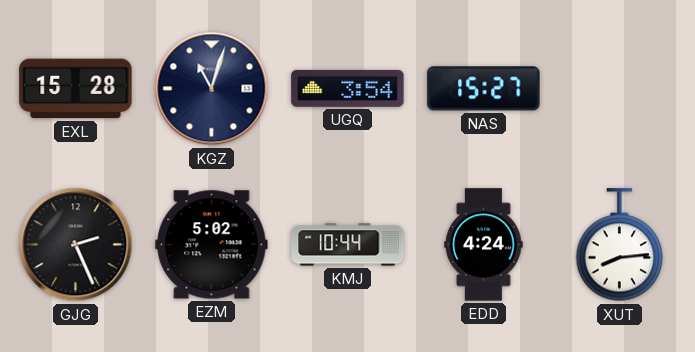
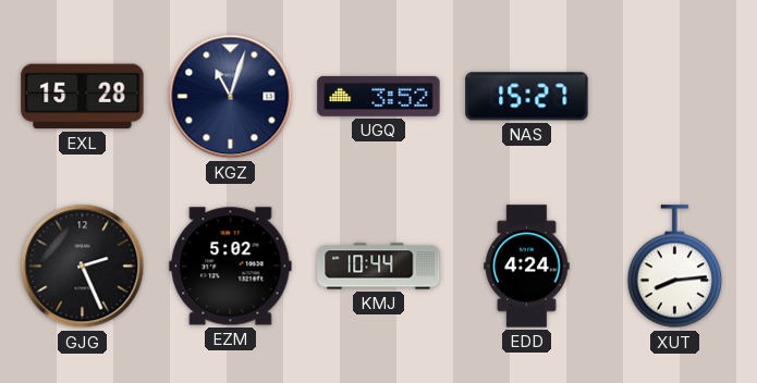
UGQ: 3:54 -> 3:52 (379, 96)
